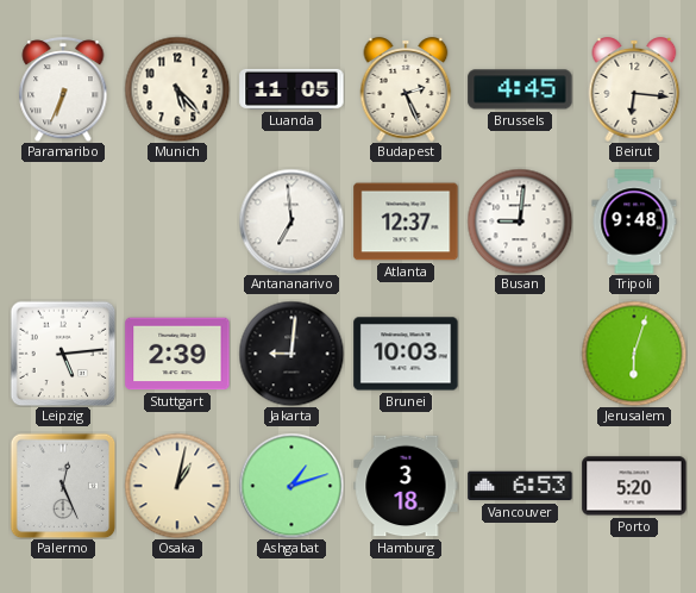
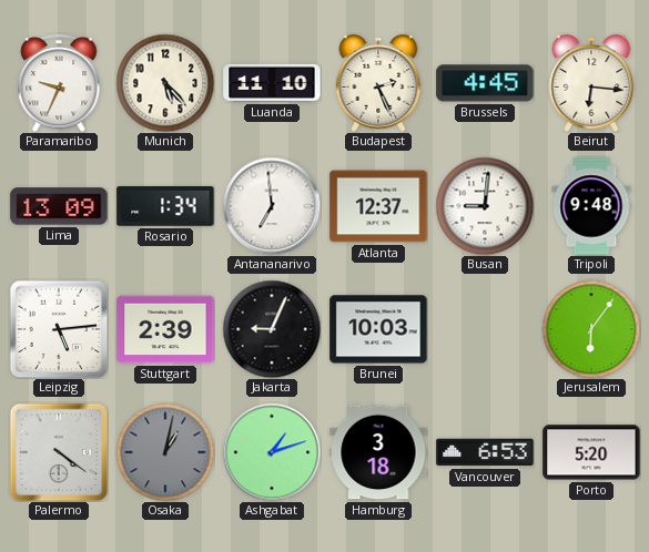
Paramaribo: 6:34 -> 9:34 (59, 83)
Luanda: 11:05 -> 11:10 (272, 83)
Lima: none -> 13:09 (59, 206)
Rosario: none -> 1:34 (165, 206)
Jakarta: 9:01 -> 9:04 (272, 329)
Jerusalem: 6:03 -> 6:06 (591, 329)
Palermo: 12:26 -> 4:21 (59, 452)
Osaka dial: cream -> grey (165, 452)
